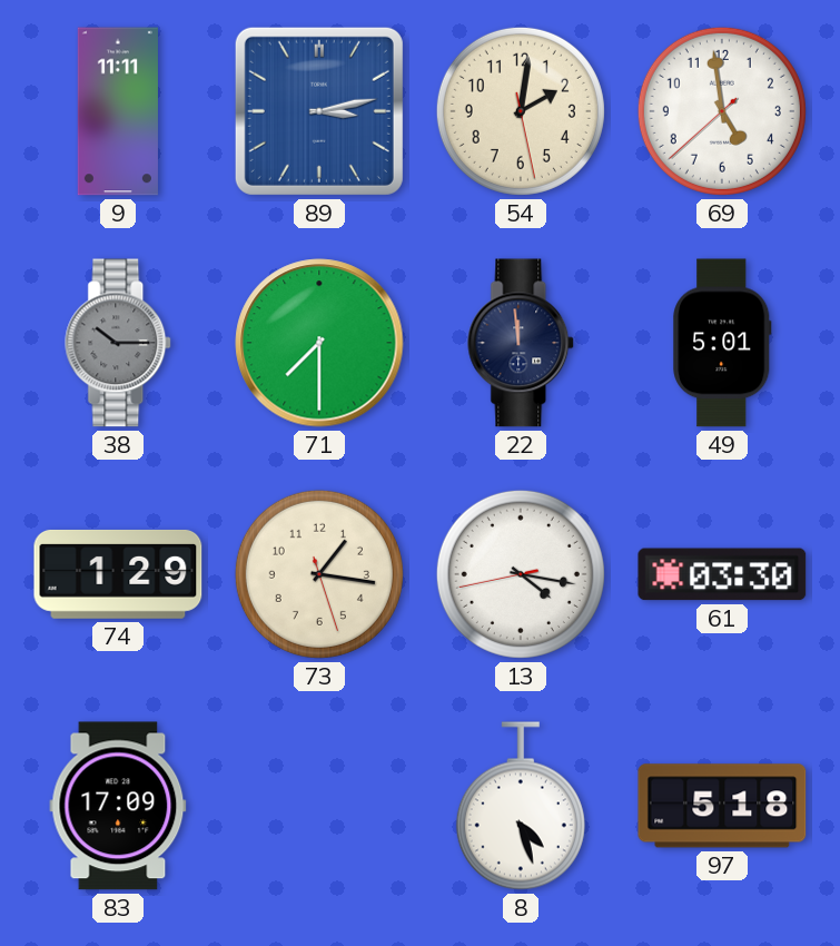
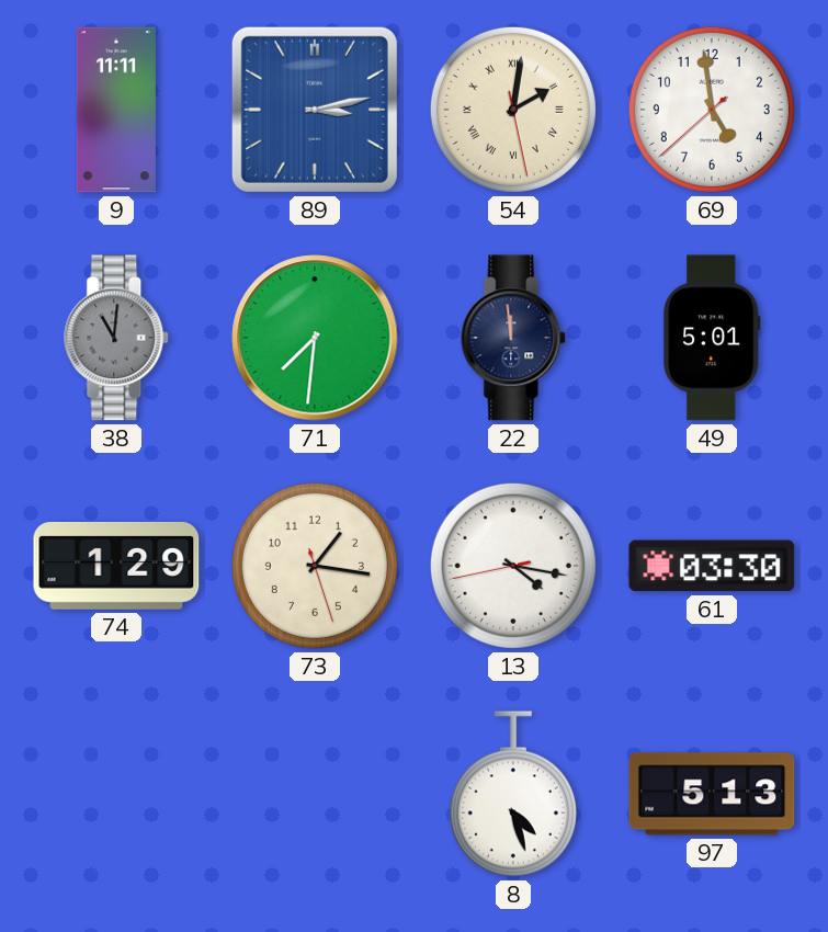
54 numerals: Arabic -> Roman (513, 110)
38: 10:15 -> 11:01 (117, 338)
71: 7:30 -> 7:31 (315, 338)
83: 17:09 -> none (118, 806)
97: 5:18 -> 5:13 (712, 794)
